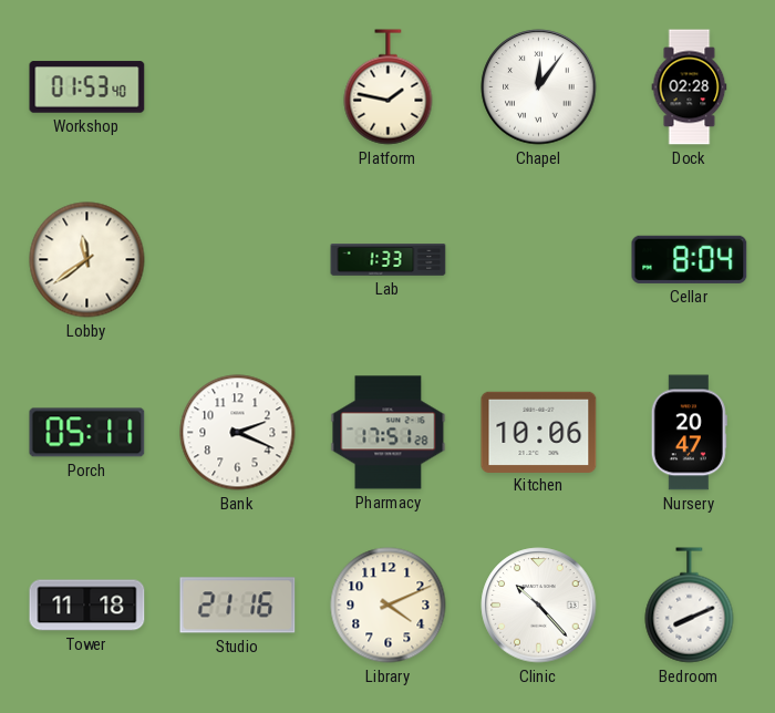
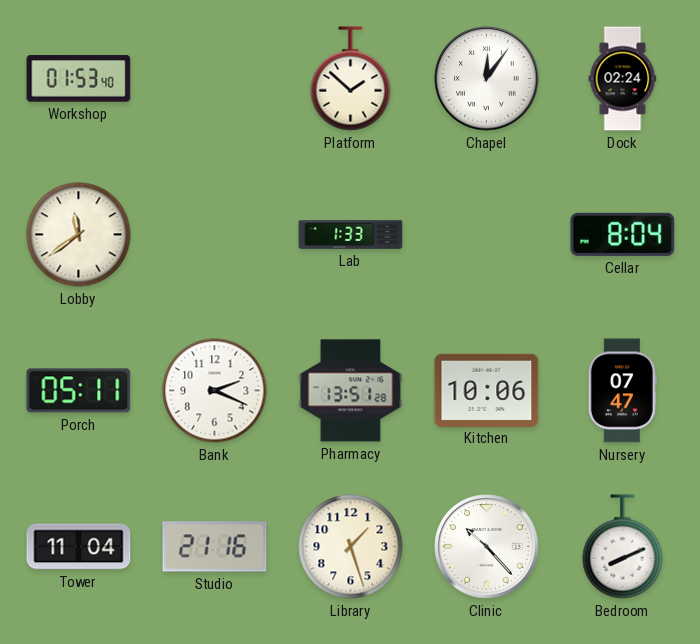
Platform: 1:47 -> 1:52 (351, 79)
Dock: 02:28 -> 02:24 (623, 79)
Pharmacy: 17:51 -> 13:51 (351, 391)
Nursery: 20:47 -> 07:47 (622, 391)
Tower: 11:18 -> 11:04 (79, 547)
Library: 4:11 -> 1:27 (351, 547)
